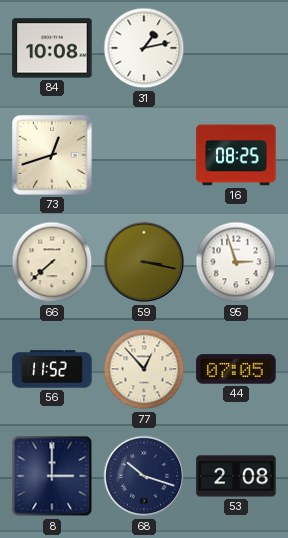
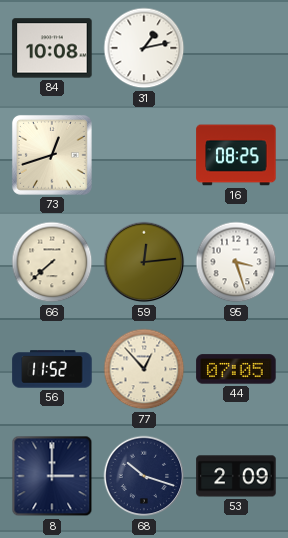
59: 3:17 -> 12:14 (144, 262)
95: 2:57 -> 3:27 (236, 262)
53: 2:08 -> 2:09 (236, 476)
